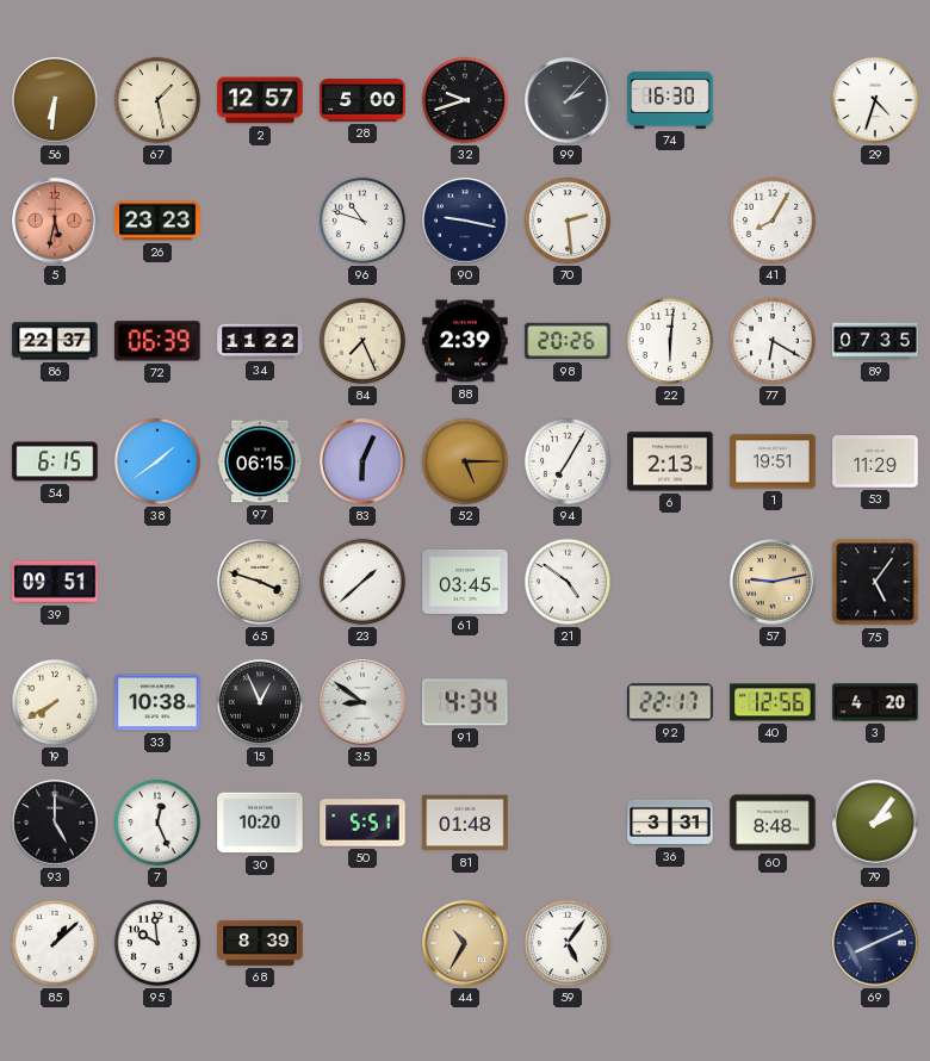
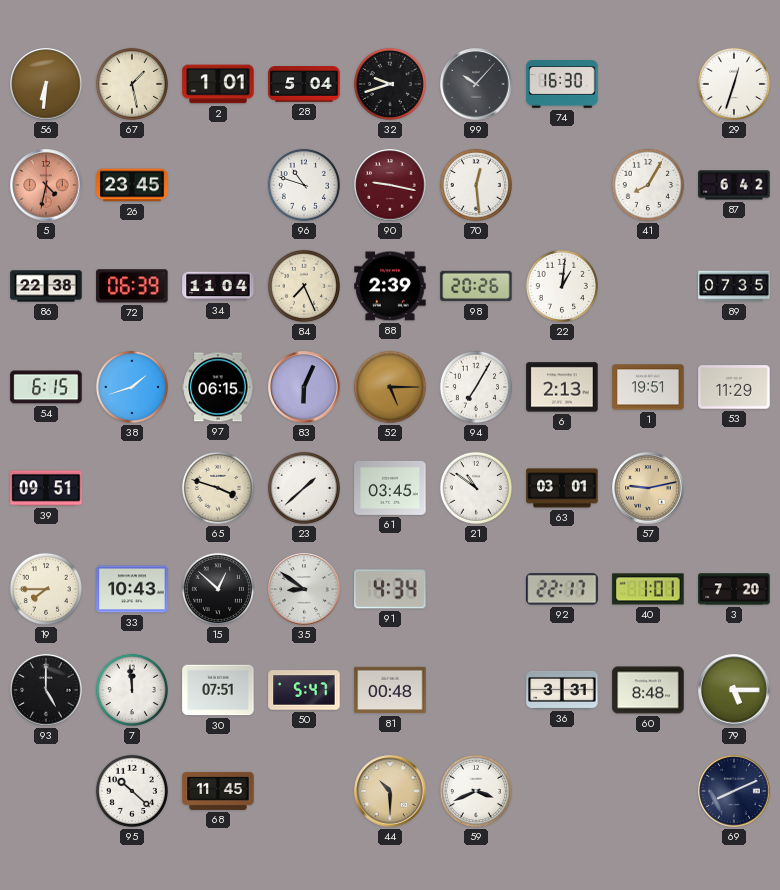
2: 12:57 -> 1:01 (218, 84)
28: 5:00 -> 5:04 (304, 84)
99: 2:07 -> 10:07 (476, 84)
29: 4:33 -> 12:33 (734, 84)
5: 5:32 -> 4:32 (46, 185)
26: 23:23 -> 23:45 (132, 185)
90 dial: navy -> burgundy (390, 185)
70: 2:29 -> 12:29 (476, 185)
87: none -> 6:42 (734, 185)
86: 22:37 -> 22:38 (46, 286)
34: 11:22 -> 11:04 (218, 286)
22: 6:01 -> 1:01 (562, 286)
77: 6:20 -> none (773, 341)
38: 1:39 -> 1:42 (132, 387)
21: 4:51 -> 10:51 (476, 488)
63: none -> 03:01 (562, 488)
75: 5:06 -> none (875, 582)
19: 7:40 -> 7:45 (46, 589)
33: 10:38 -> 10:43 (132, 589)
15: 12:56 -> 12:52 (218, 589)
40: 12:56 -> 1:01 (648, 589)
3: 4:20 -> 7:20 (734, 589)
7: 12:26 -> 11:59 (132, 690)
30: 10:20 -> 07:51 (218, 690)
50: 5:51 -> 5:47 (304, 690)
81: 01:48 -> 00:48 (390, 690)
79: 2:06 -> 5:15 (734, 690)
85: 1:08 -> none (55, 943)
95: 9:59 -> 10:22 (132, 791)
68: 8:39 -> 11:45 (218, 791)
44: 10:35 -> 10:30 (390, 791)
59: 5:06 -> 3:41 (476, 791)
